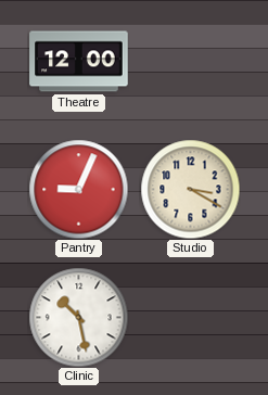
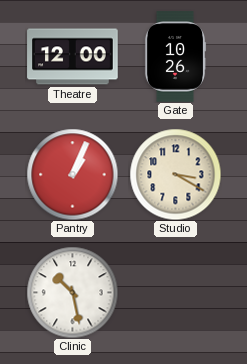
Gate: none -> 10:26 (175, 57)
Pantry: 9:04 -> 1:04 (72, 174)
